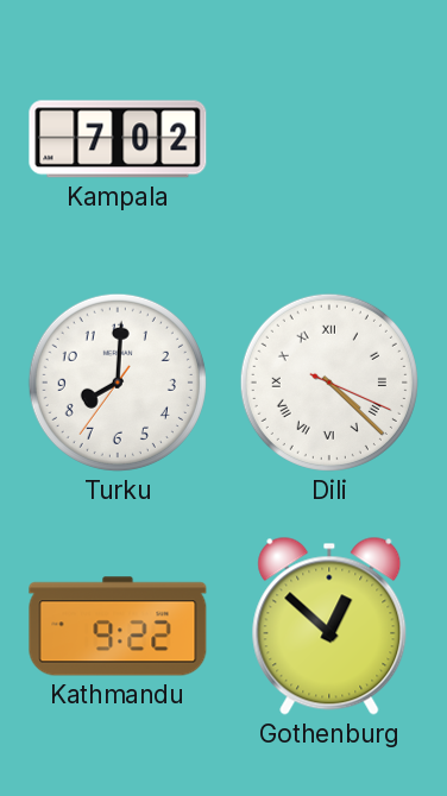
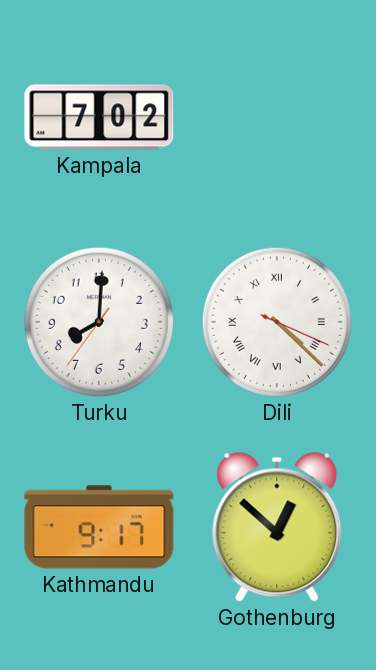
Kathmandu: 9:22 -> 9:17 (99, 527)
